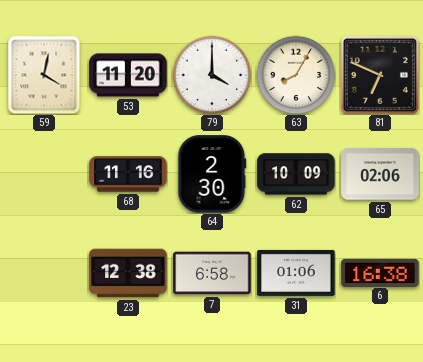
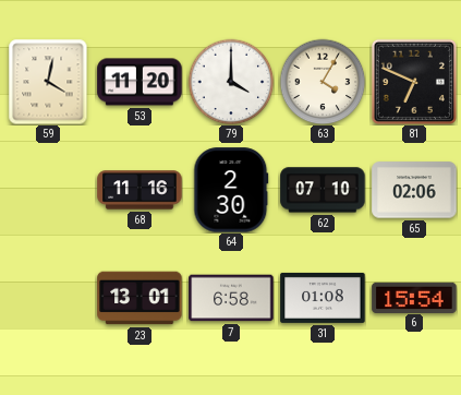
63: 8:05 -> 4:05 (323, 82)
62: 10:09 -> 07:10 (323, 190)
23: 12:38 -> 13:01 (139, 298)
31: 01:06 -> 01:08 (323, 298)
6: 16:38 -> 15:54 (414, 297)
